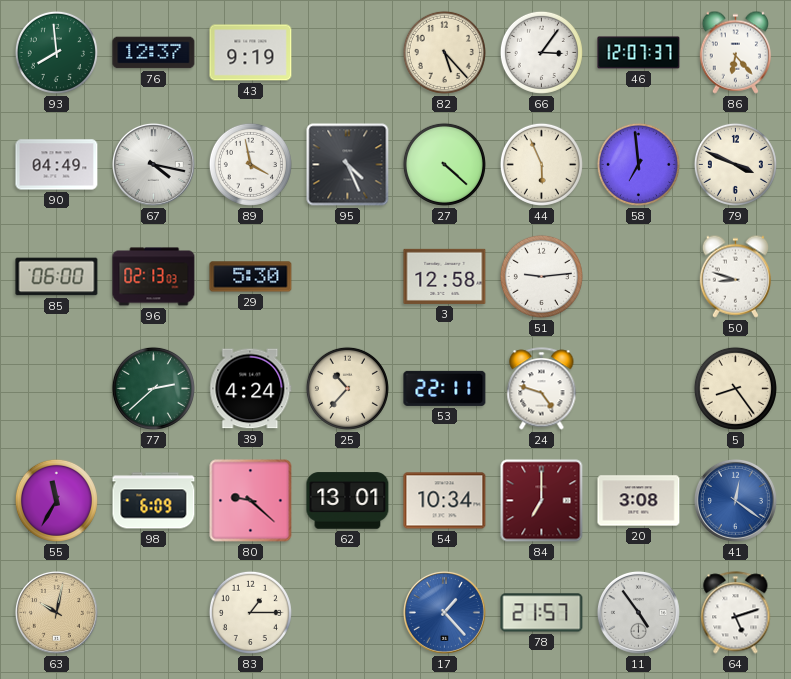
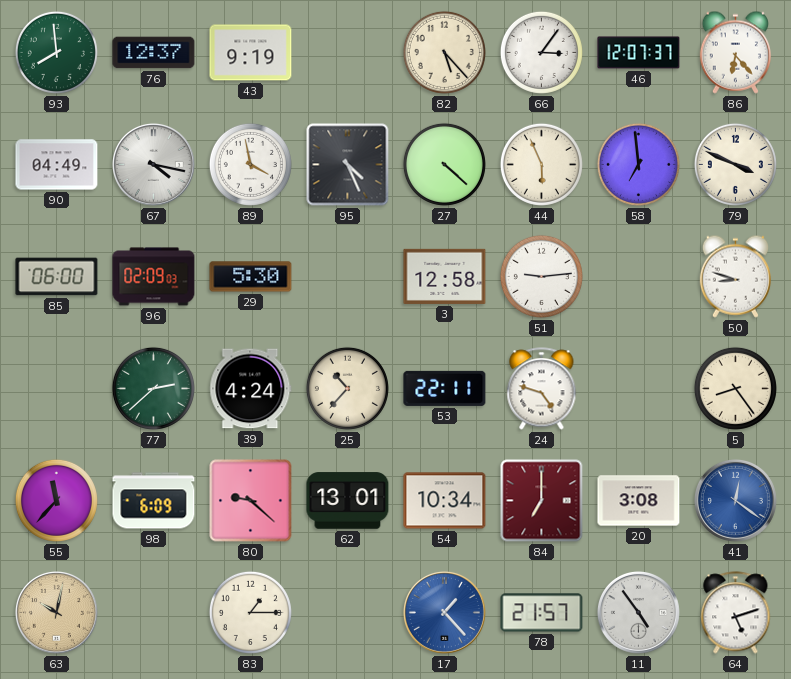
96: 02:13 -> 02:09 (154, 277)
55: 11:35 -> 11:37 (56, 500)
